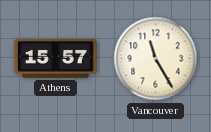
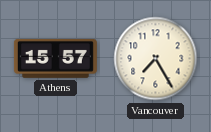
Vancouver: 11:25 -> 7:25 (156, 59)
